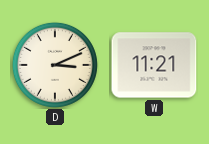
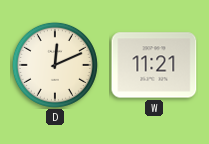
D: 3:11 -> 12:11 (55, 65)
